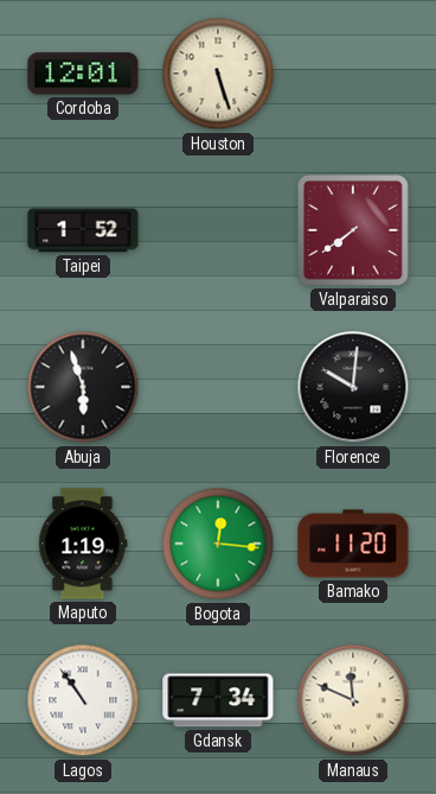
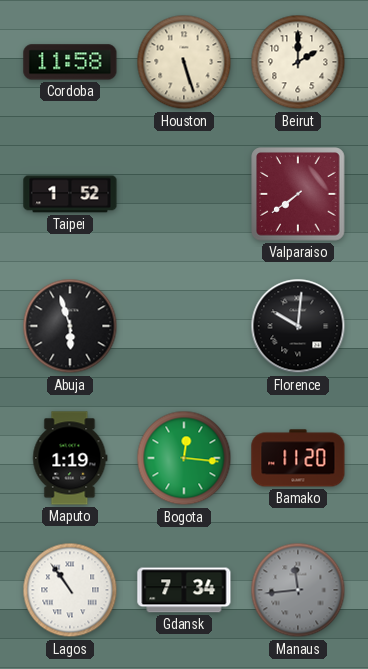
Cordoba: 12:01 -> 11:58 (70, 62)
Beirut: none -> 2:00 (298, 62)
Manaus: 11:49 -> 11:44 (298, 590)
Manaus dial: cream -> grey (298, 590)
